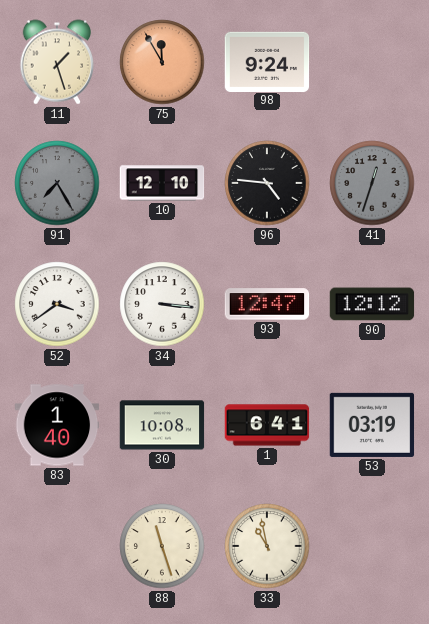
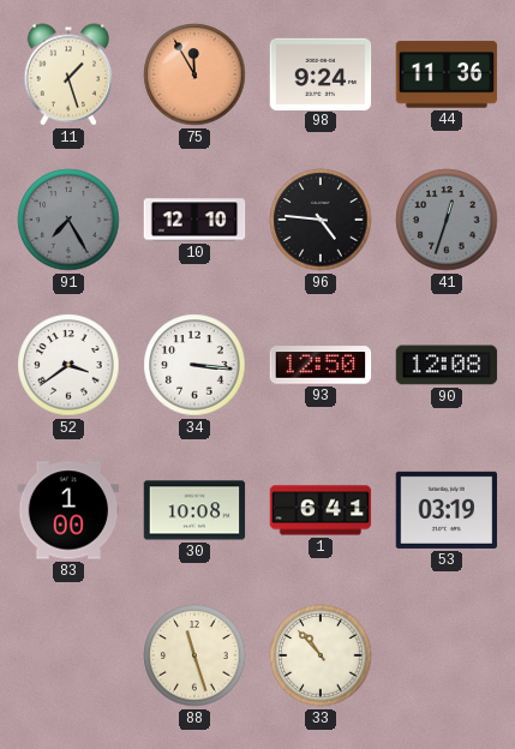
44: none -> 11:36 (447, 74)
93: 12:47 -> 12:50 (321, 365)
90: 12:12 -> 12:08 (447, 365)
83: 1:40 -> 1:00 (68, 510)
33: 10:58 -> 10:53 (321, 655)
